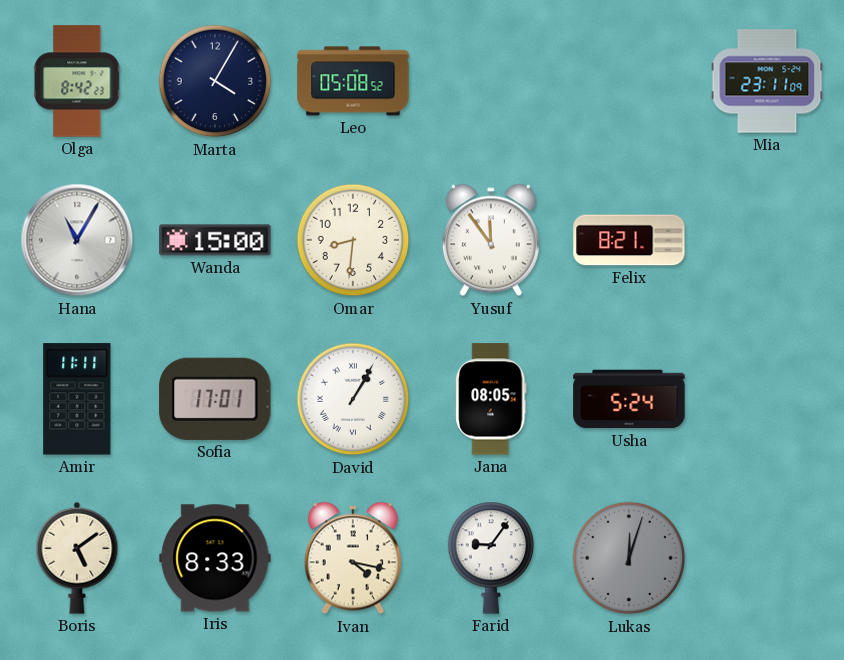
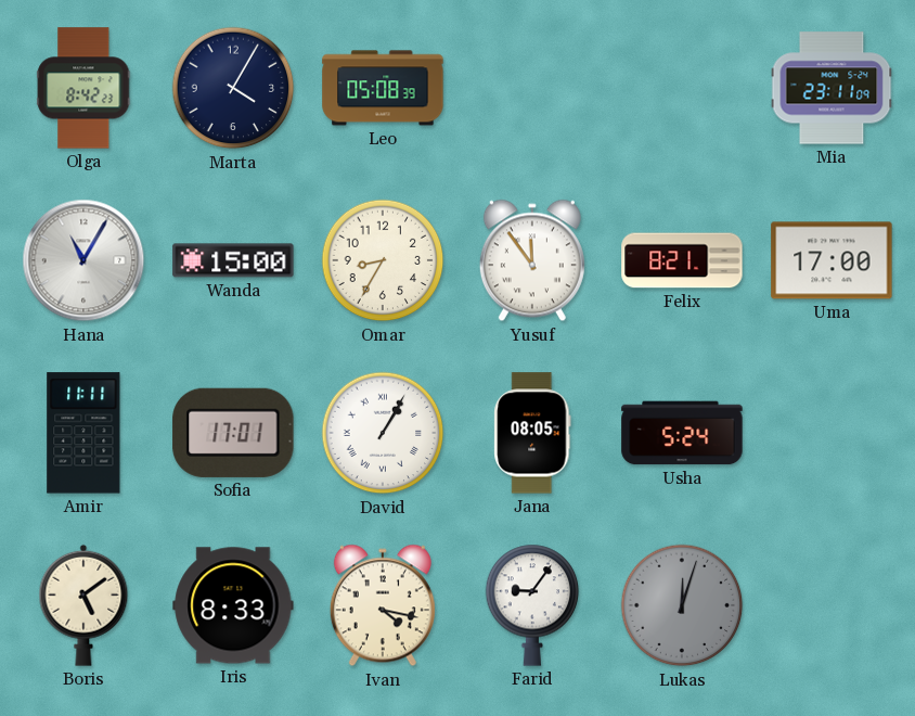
Leo: 05:08:52 -> 05:08:39 (383, 88)
Omar: 8:31 -> 8:35 (383, 260)
Uma: none -> 17:00 (832, 260)
